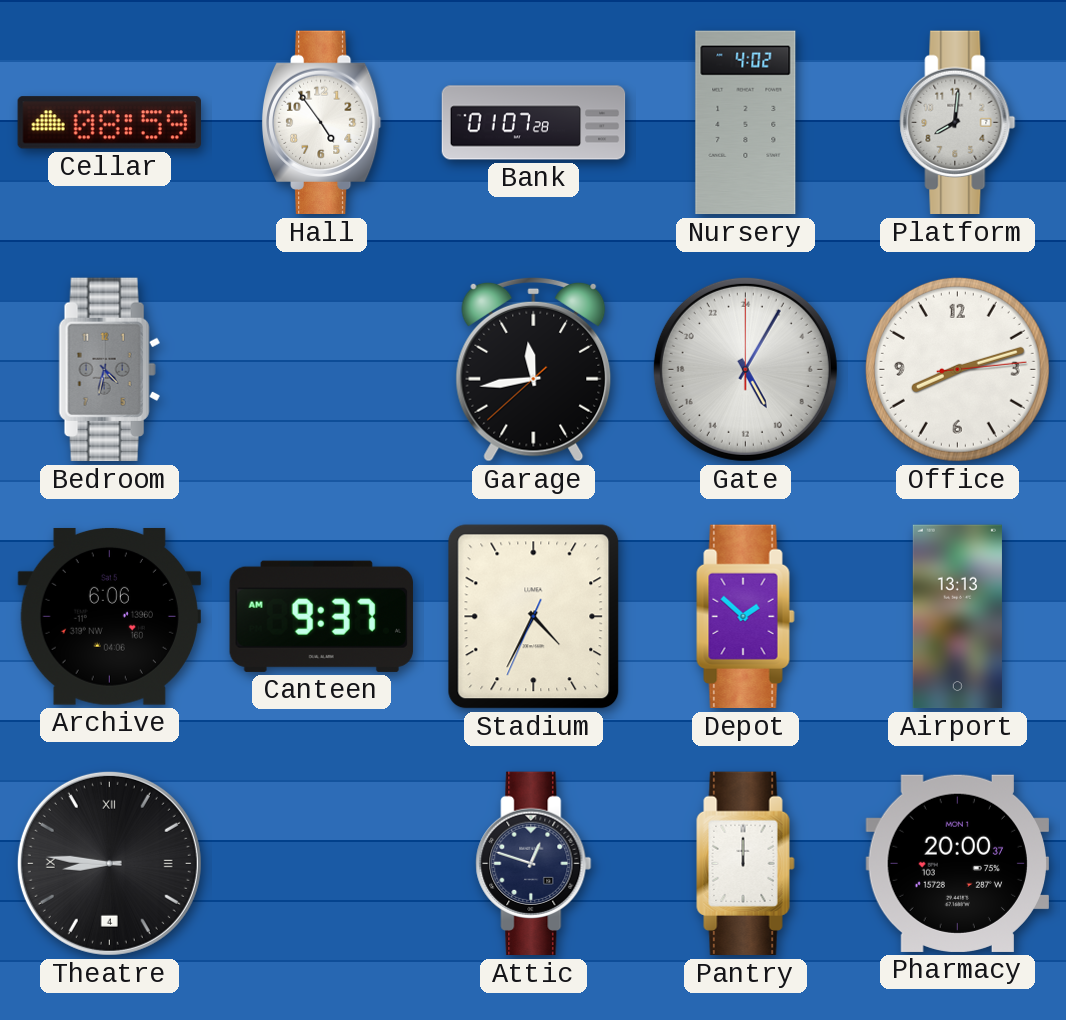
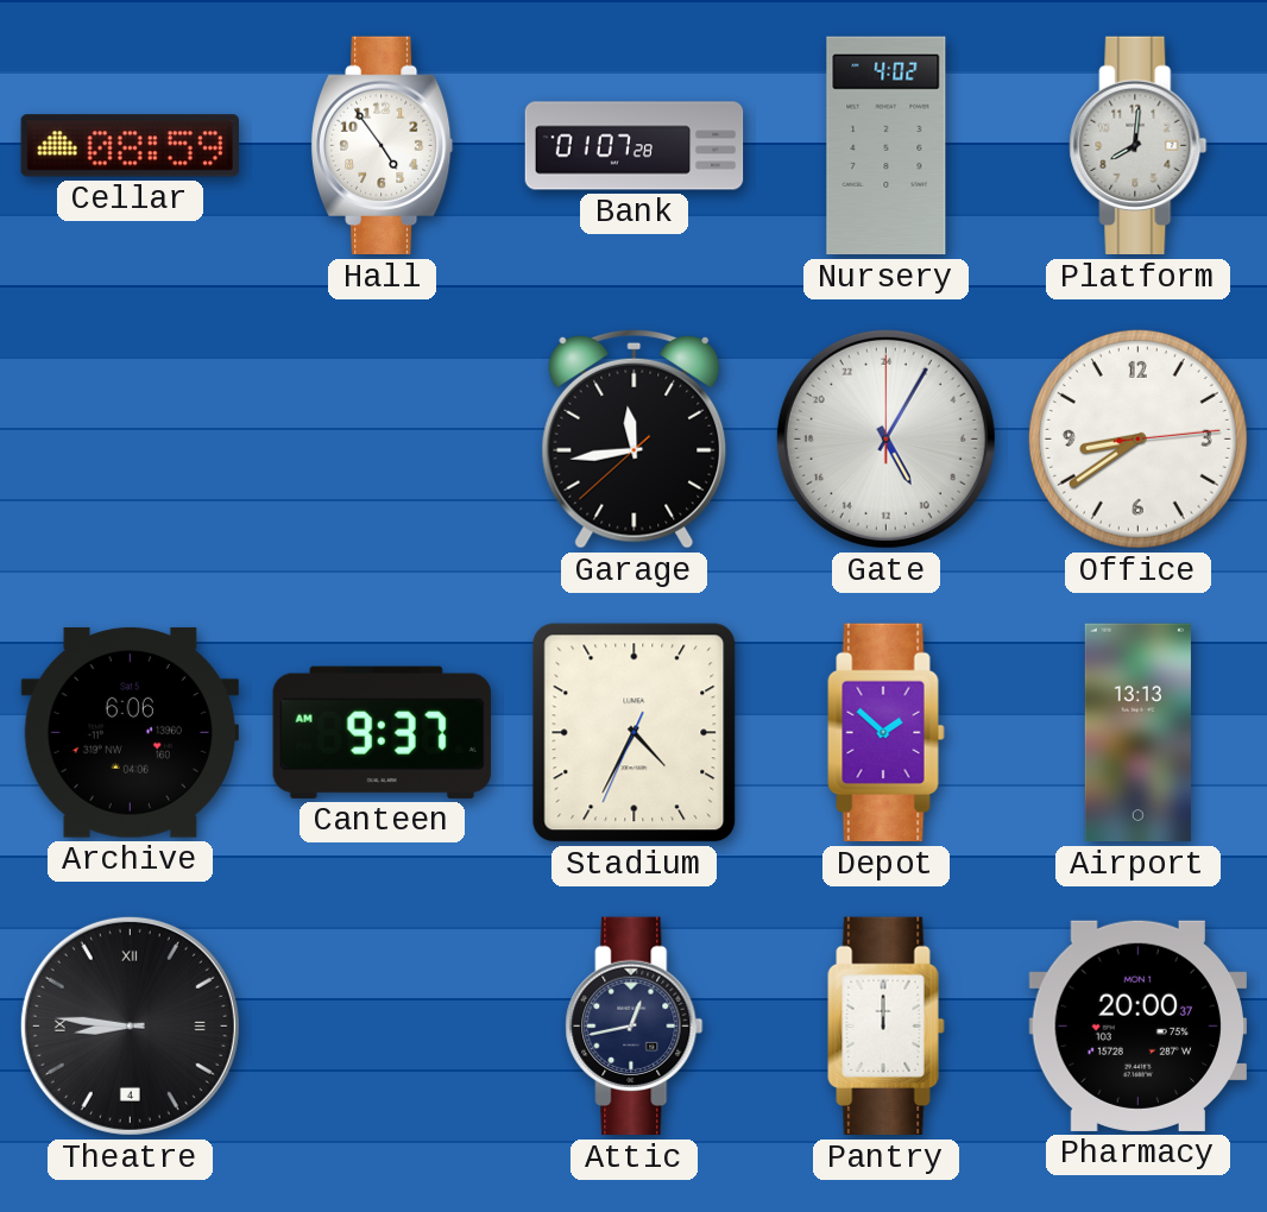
Bedroom: 4:32 -> none (109, 370)
Office: 8:12 -> 8:39 (1137, 438)
Attic: 12:48 -> 12:43 (635, 1027)
